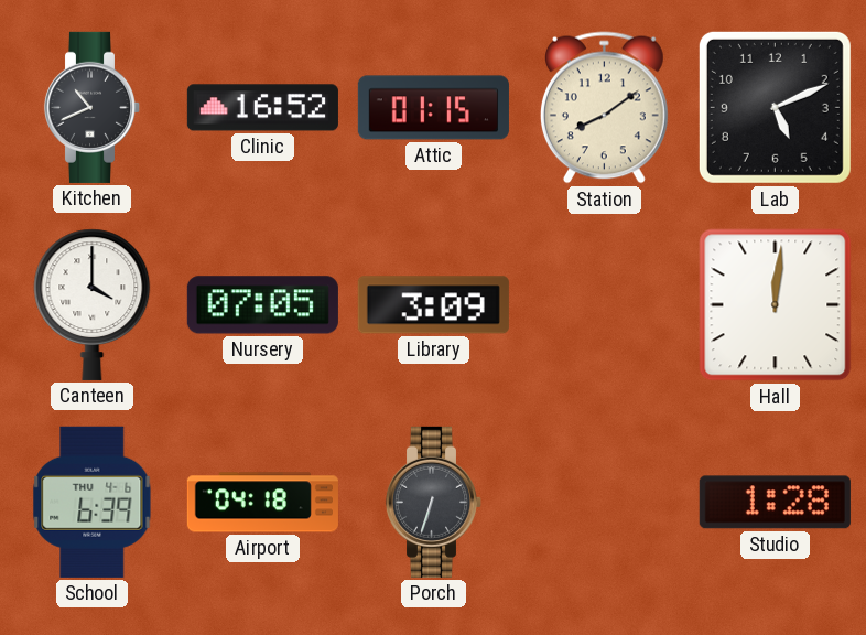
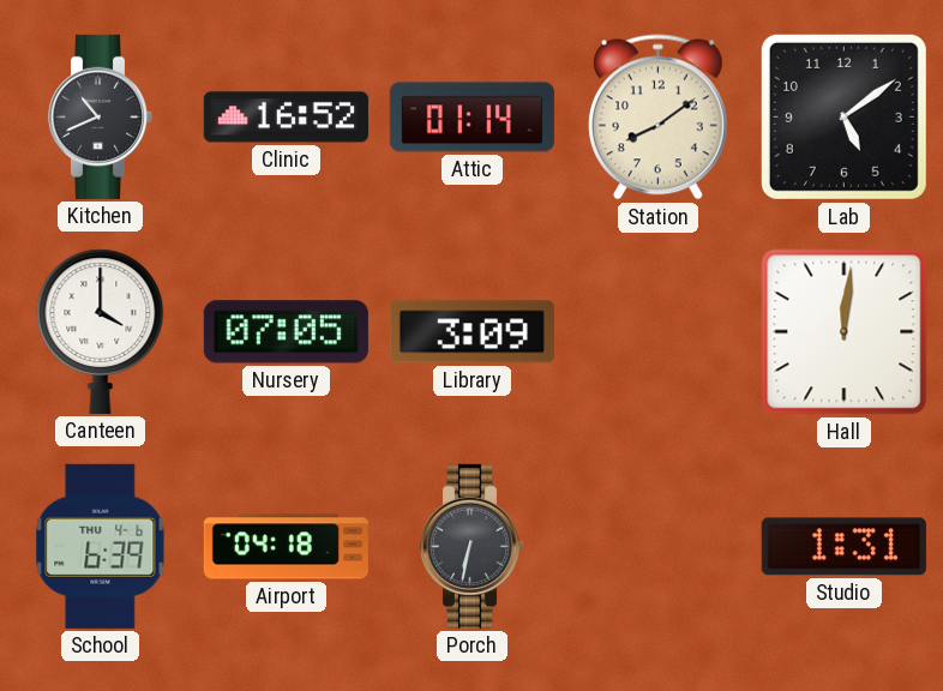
Attic: 01:15 -> 01:14 (472, 118)
Lab: 5:11 -> 5:09 (843, 116)
Porch: 6:33 -> 6:32 (473, 546)
Studio: 1:28 -> 1:31 (843, 547)
